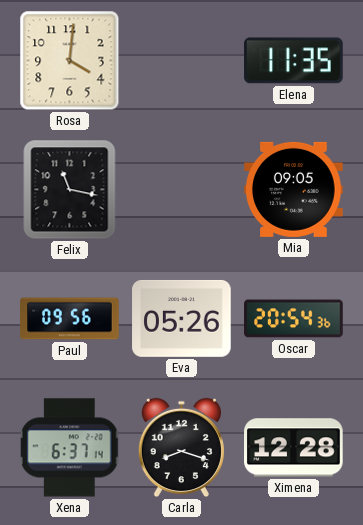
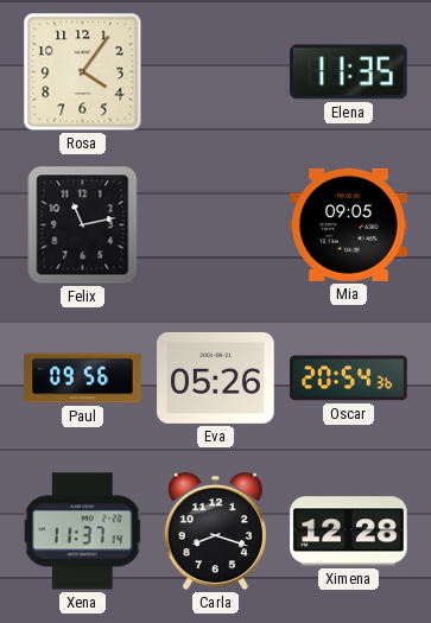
Rosa: 4:01 -> 4:06 (83, 72)
Felix: 11:17 -> 11:13 (83, 225)
Xena: 6:37 -> 11:37 (83, 532)
